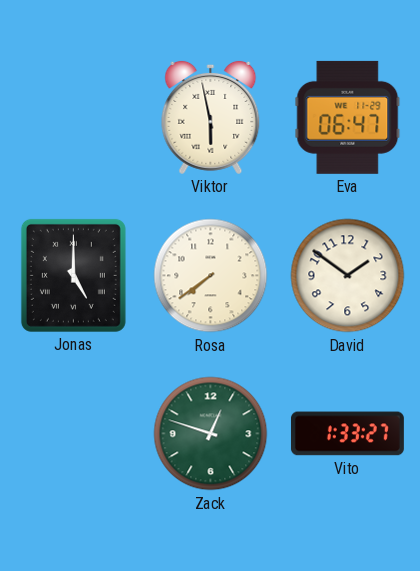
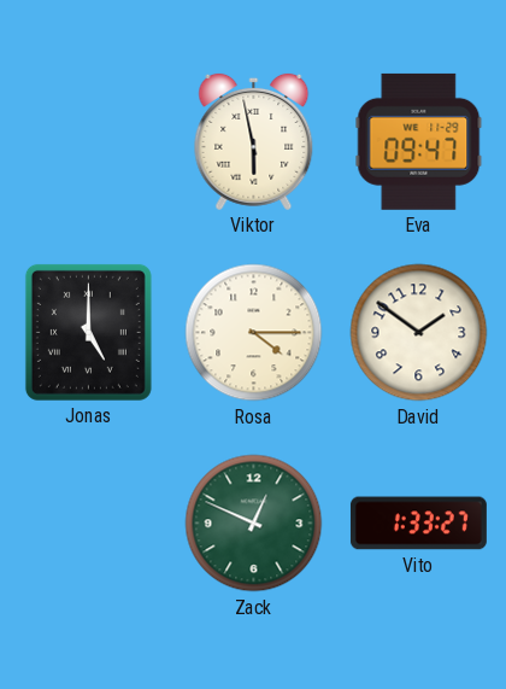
Eva: 06:47 -> 09:47 (419, 141)
Rosa: 7:39 -> 4:15 (254, 333)
Zack: 12:48 -> 12:49 (254, 524)
